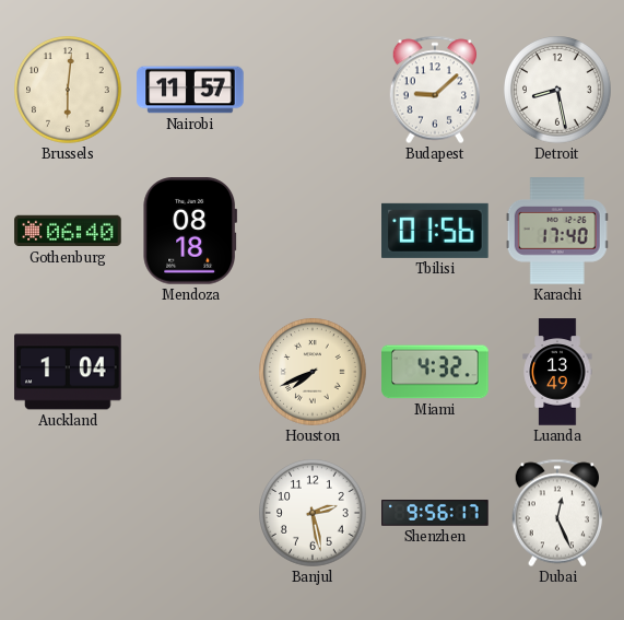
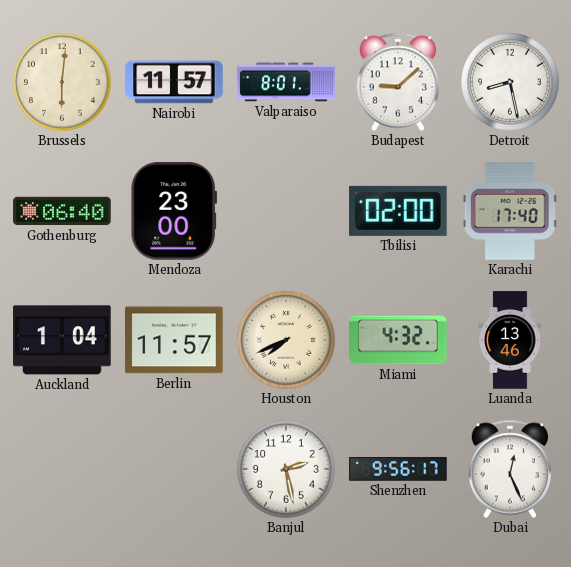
Valparaiso: none -> 8:01 (286, 82)
Mendoza: 08:18 -> 23:00 (174, 211)
Tbilisi: 01:56 -> 02:00 (398, 211)
Berlin: none -> 11:57 (174, 340)
Luanda: 13:49 -> 13:46 (510, 340)
